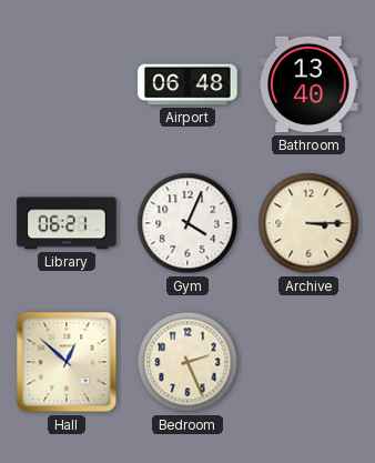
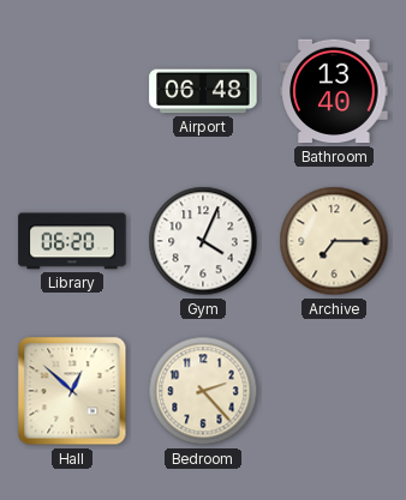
Library: 06:21 -> 06:20 (72, 241)
Archive: 3:15 -> 7:15 (334, 241)
Bedroom: 2:26 -> 2:23 (203, 391)
